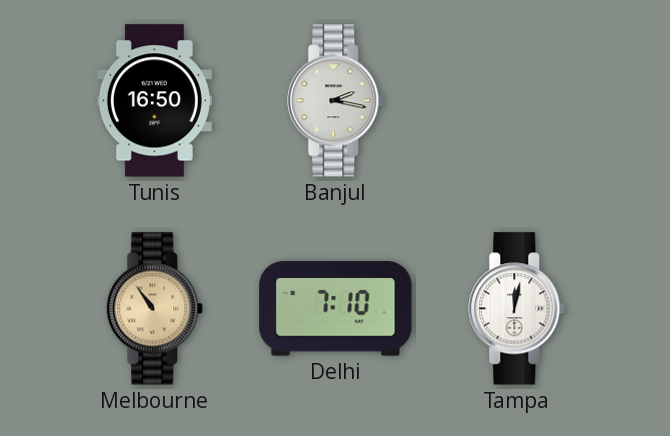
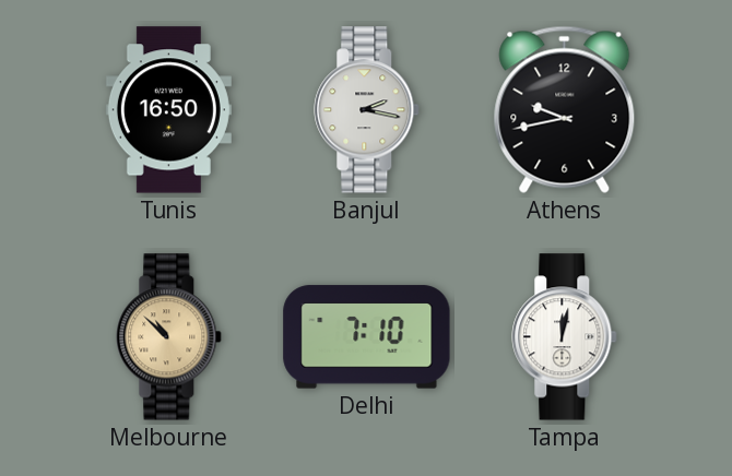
Athens: none -> 9:43 (565, 109)
Melbourne: 10:54 -> 10:52 (169, 337)
